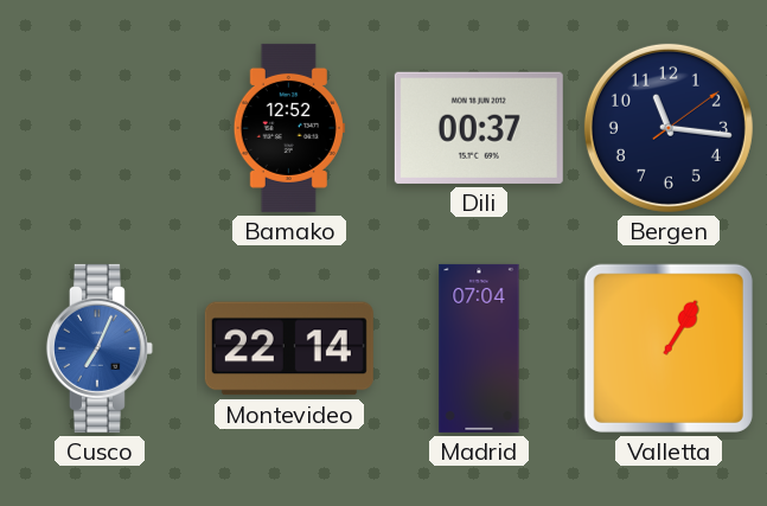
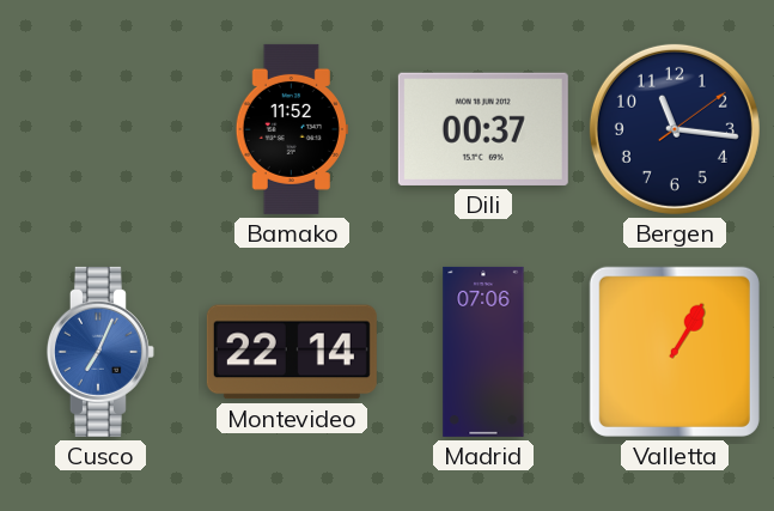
Bamako: 12:52 -> 11:52 (292, 129)
Madrid: 07:04 -> 07:06 (483, 352)
